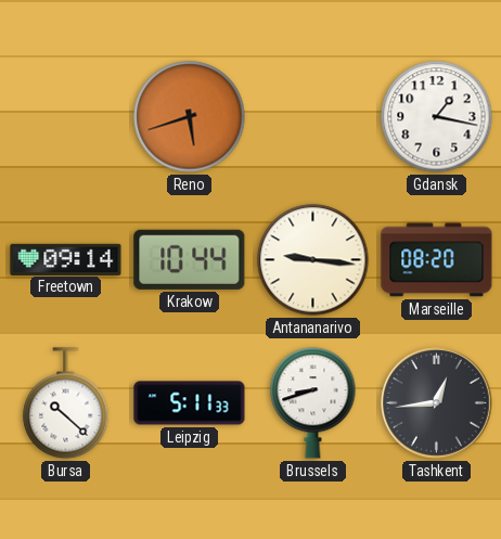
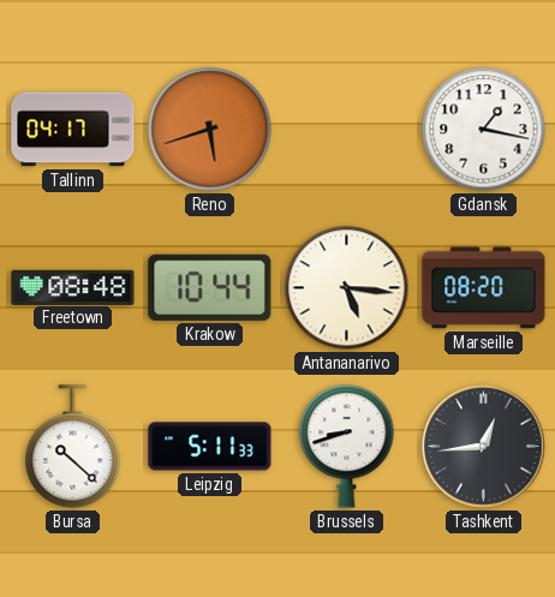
Tallinn: none -> 04:17 (73, 130)
Freetown: 09:14 -> 08:48 (73, 287)
Antananarivo: 9:16 -> 5:16 (347, 288)
